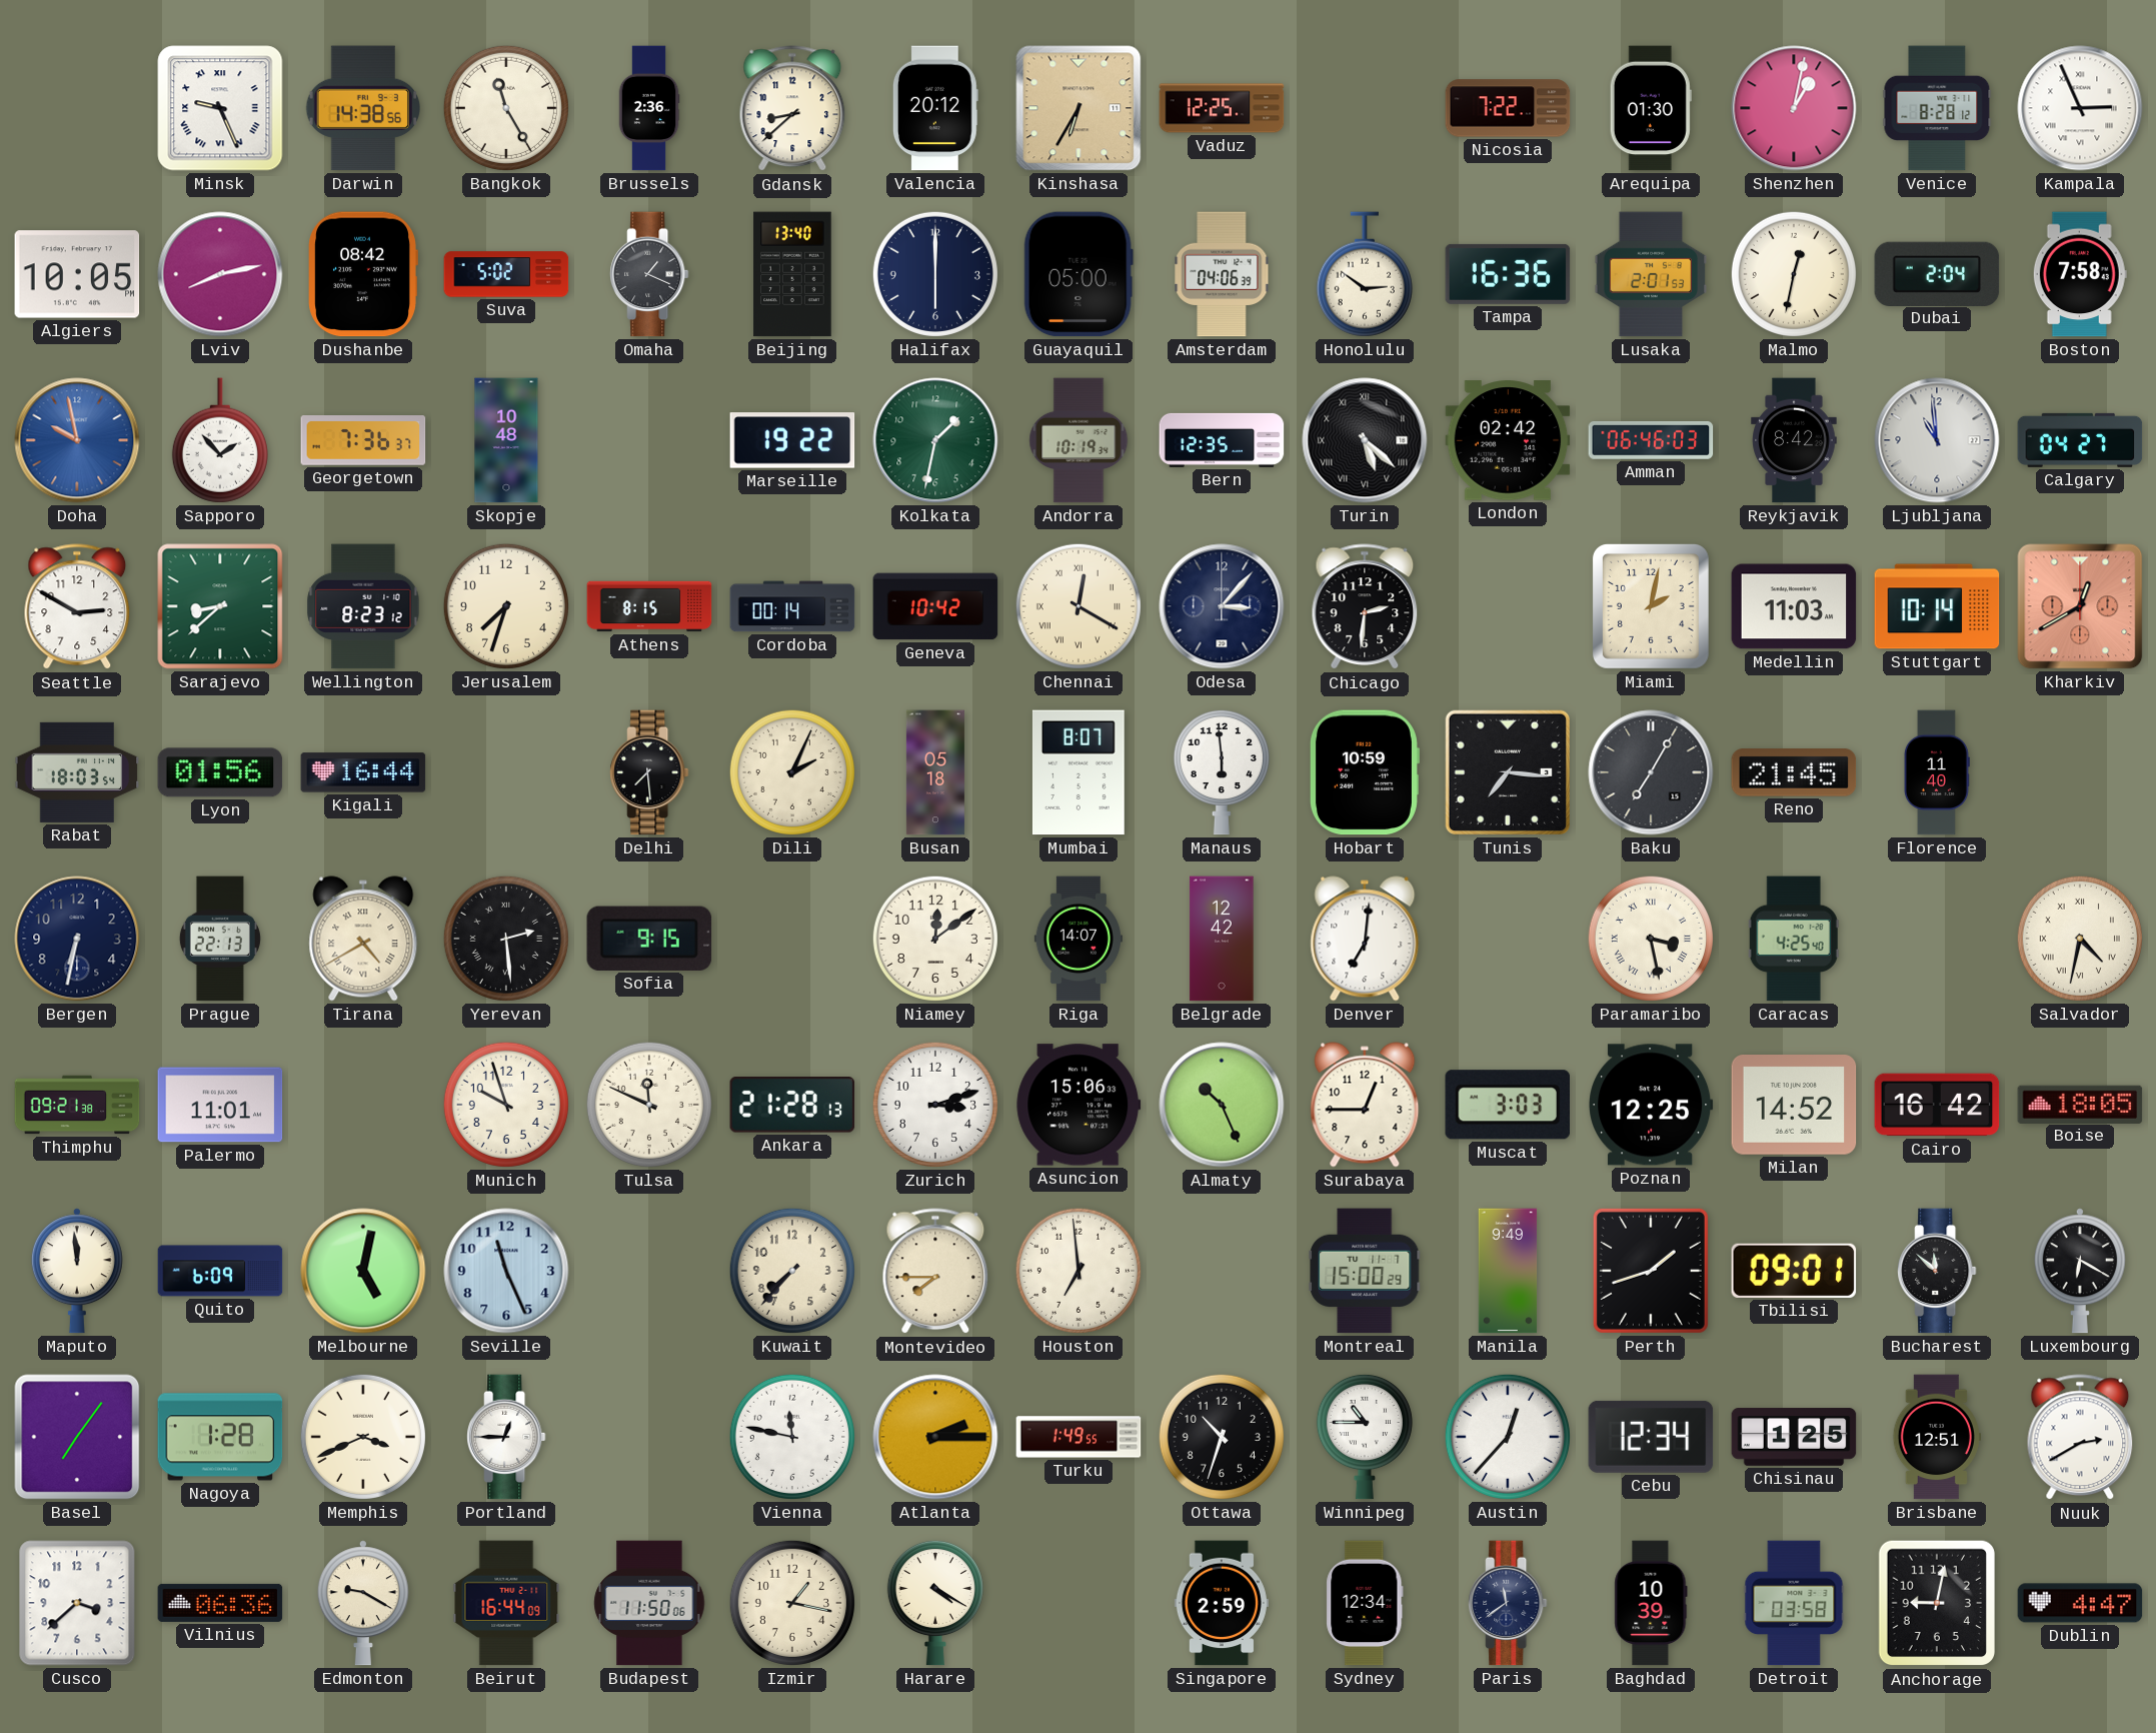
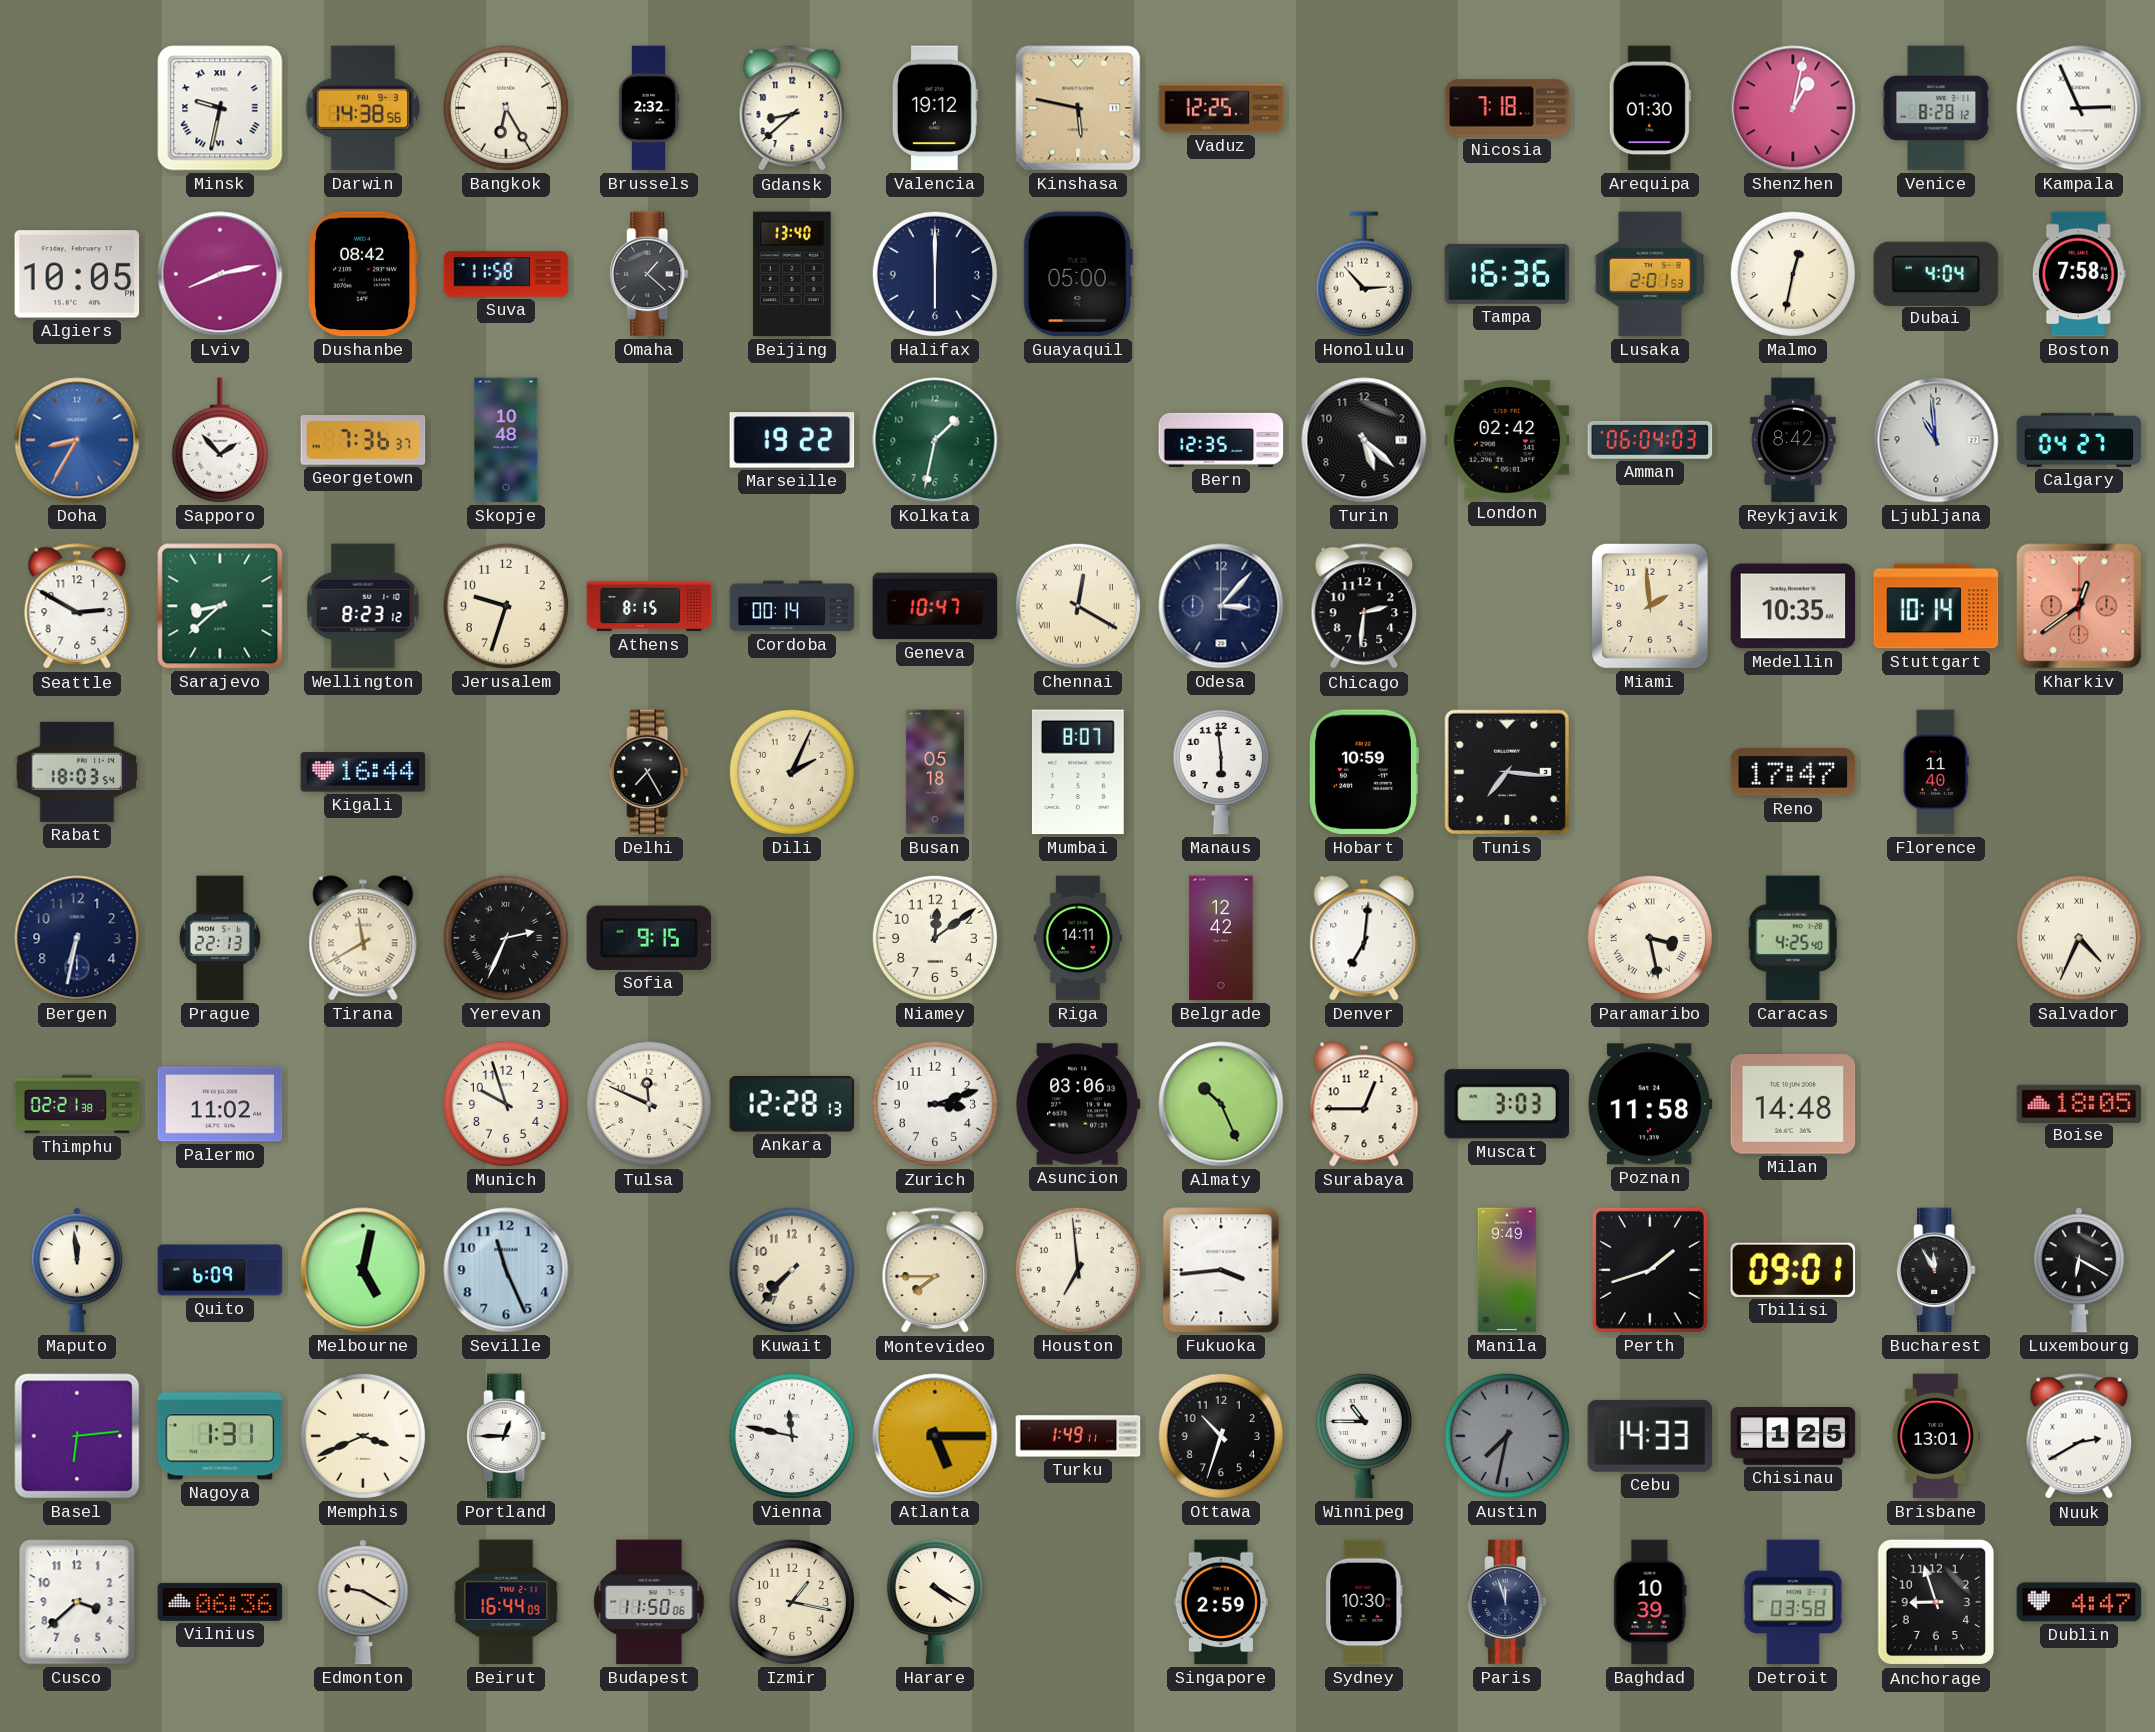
Minsk: 9:26 -> 9:32 (220, 108)
Bangkok: 11:25 -> 6:25 (506, 108)
Brussels: 2:36 -> 2:32 (649, 108)
Valencia: 20:12 -> 19:12 (935, 108)
Kinshasa: 6:35 -> 5:47 (1078, 108)
Nicosia: 7:22 -> 7:18 (1507, 108)
Suva: 5:02 -> 11:58 (506, 274)
Omaha: 1:19 -> 1:22 (649, 274)
Amsterdam: 04:06 -> none (1222, 274)
Honolulu: 2:51 -> 2:53 (1364, 274)
Dubai: 2:04 -> 4:04 (1936, 273)
Doha: 9:58 -> 8:35 (77, 440)
Andorra: 10:19 -> none (1079, 440)
Turin numerals: Roman -> Arabic (1364, 440)
Amman: 06:46 -> 06:04 (1650, 440)
Jerusalem: 7:33 -> 9:33 (506, 606)
Geneva: 10:42 -> 10:47 (935, 606)
Miami: 2:02 -> 1:59 (1650, 606)
Medellin: 11:03 -> 10:35 (1793, 606)
Kharkiv: 12:40 -> 12:39 (2079, 606)
Lyon: 01:56 -> none (220, 772)
Delhi: 7:29 -> 7:25 (649, 772)
Baku: 7:05 -> none (1651, 772)
Reno: 21:45 -> 17:47 (1793, 772)
Tirana: 4:40 -> 11:40 (363, 938)
Yerevan: 2:29 -> 2:34 (506, 938)
Riga: 14:07 -> 14:11 (1078, 938)
Salvador: 4:32 -> 4:34 (2079, 938)
Thimphu: 09:21 -> 02:21 (77, 1104)
Palermo: 11:01 -> 11:02 (220, 1104)
Ankara: 21:28 -> 12:28 (792, 1105)
Asuncion: 15:06 -> 03:06 (1078, 1104)
Poznan: 12:25 -> 11:58 (1650, 1104)
Milan: 14:52 -> 14:48 (1793, 1105)
Cairo: 16:42 -> none (1937, 1105)
Fukuoka: none -> 3:44 (1221, 1270)
Montreal: 15:00 -> none (1365, 1271)
Bucharest: 11:52 -> 11:55 (1936, 1270)
Basel: 7:06 -> 6:14 (77, 1436)
Nagoya: 1:28 -> 1:31 (220, 1436)
Atlanta: 2:15 -> 5:15 (935, 1436)
Turku: 1:49:55 -> 1:49:11 (1078, 1436)
Austin: 12:37 -> 7:32 (1507, 1436)
Austin dial: white -> grey (1507, 1436)
Cebu: 12:34 -> 14:33 (1650, 1436)
Brisbane: 12:51 -> 13:01 (1936, 1436)
Sydney: 12:34 -> 10:30 (1364, 1602)
Paris: 11:39 -> 11:57 (1507, 1602)
Anchorage: 9:02 -> 8:57 (1936, 1602)
